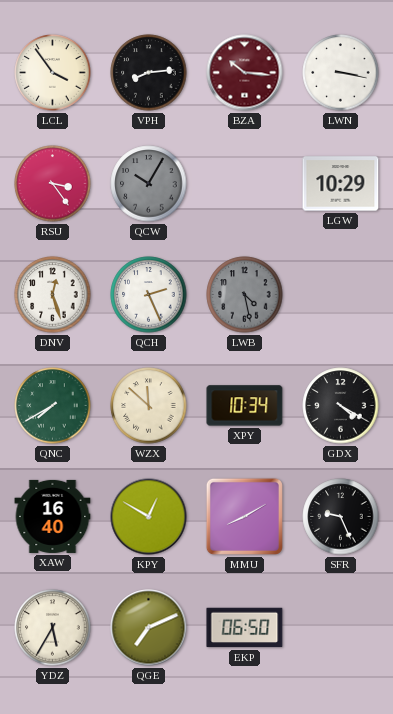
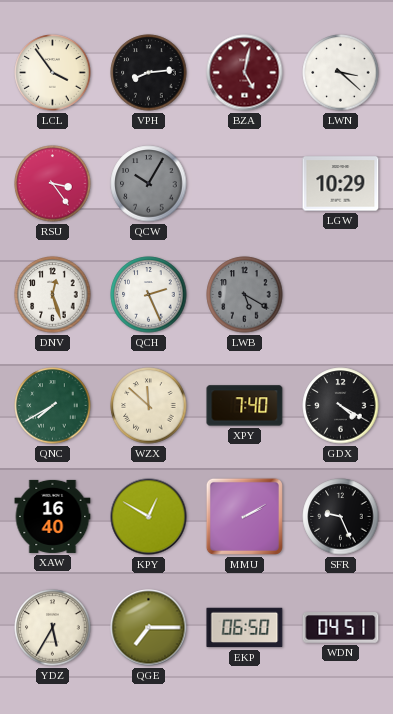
BZA: 10:16 -> 5:02 (245, 73)
LWN: 3:17 -> 3:22 (341, 73)
LWB: 4:28 -> 5:20 (245, 295)
XPY: 10:34 -> 7:40 (245, 406)
MMU: 8:10 -> 2:10 (244, 516)
QGE: 7:11 -> 7:15 (149, 628)
WDN: none -> 04:51 (341, 628)
